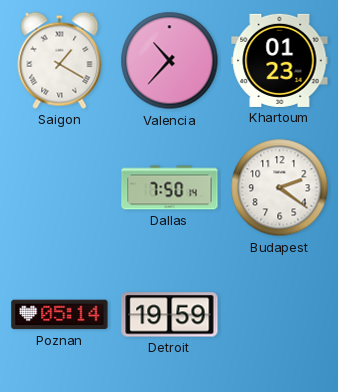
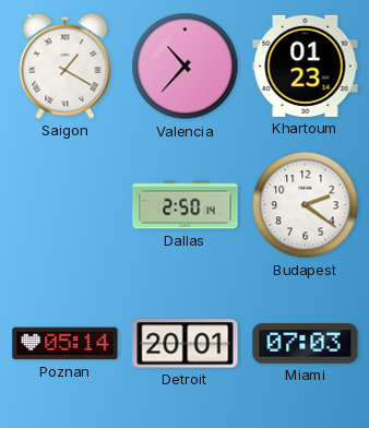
Dallas: 7:50 -> 2:50 (186, 205)
Detroit: 19:59 -> 20:01 (186, 344)
Miami: none -> 07:03 (306, 343)
